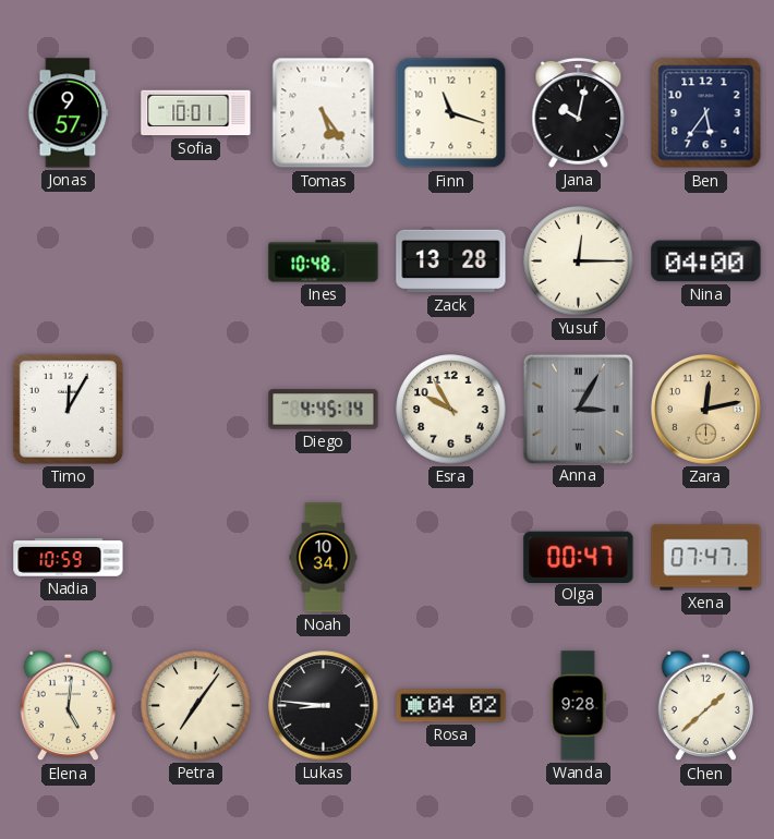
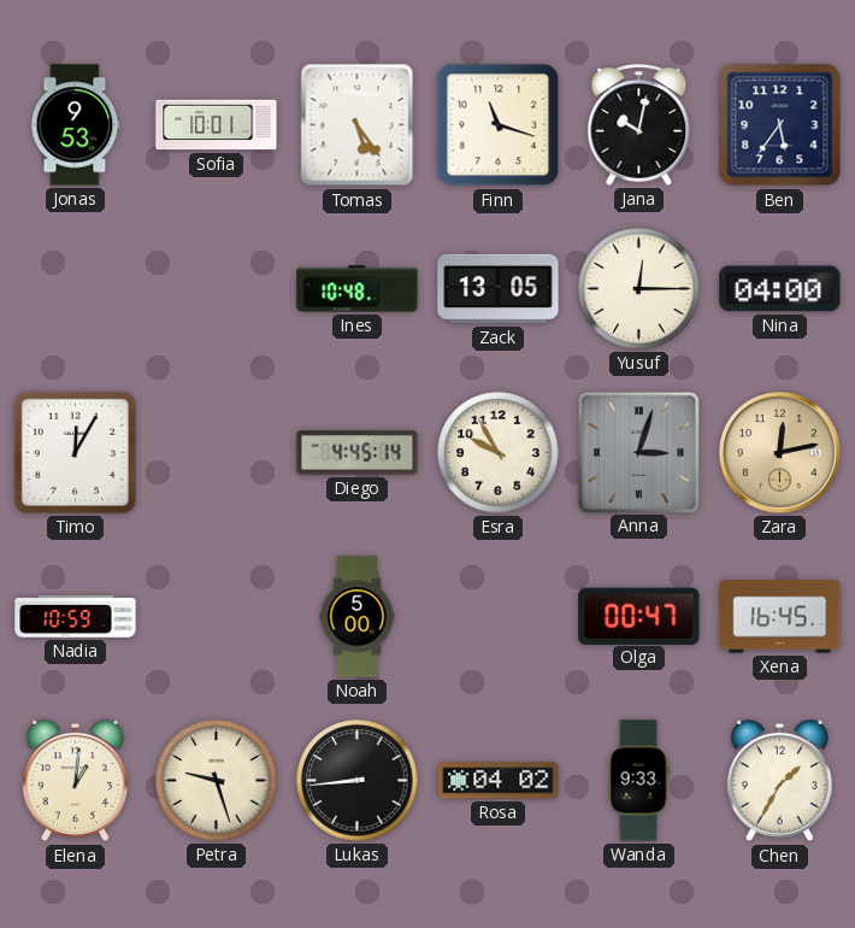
Jonas: 9:57 -> 9:53 (76, 125)
Zack: 13:28 -> 13:05 (499, 289)
Anna: 3:05 -> 3:03 (638, 452)
Noah: 10:34 -> 5:00 (358, 617)
Xena: 07:47 -> 16:45 (780, 617)
Elena: 5:01 -> 1:01 (75, 781)
Petra: 7:06 -> 9:27 (217, 781)
Lukas: 8:46 -> 8:44 (358, 781)
Wanda: 9:28 -> 9:33 (638, 781)
Chen: 1:38 -> 1:35 (779, 781)
